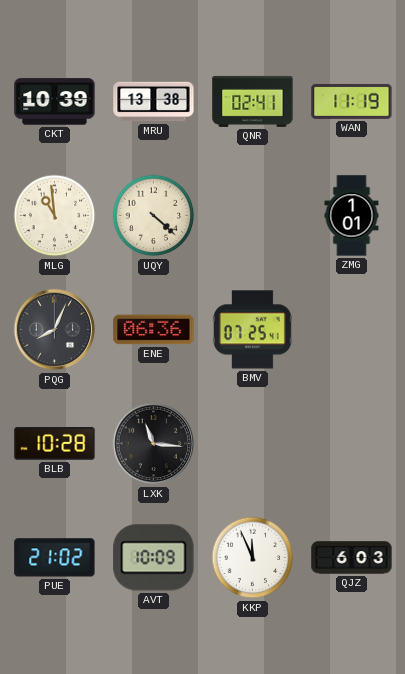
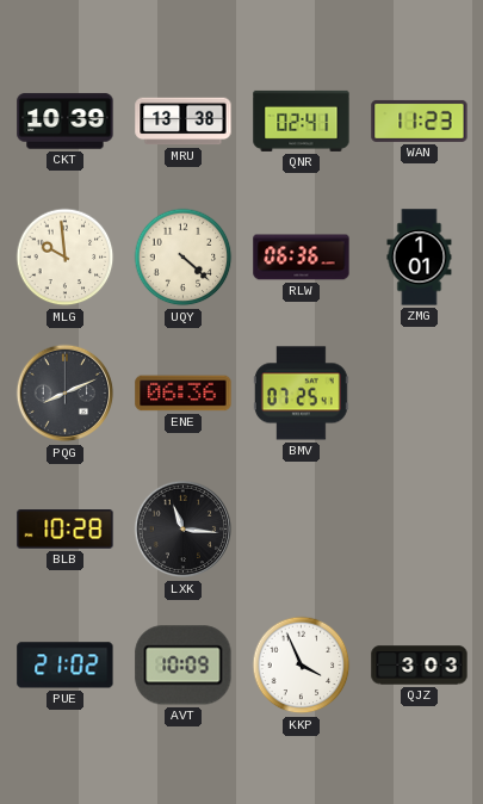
WAN: 11:19 -> 11:23 (420, 120)
MLG: 10:59 -> 9:59 (66, 258)
RLW: none -> 06:36 (302, 258)
PQG: 8:04 -> 8:11 (66, 394)
KKP: 11:56 -> 3:56 (302, 666)
QJZ: 6:03 -> 3:03 (420, 666)
